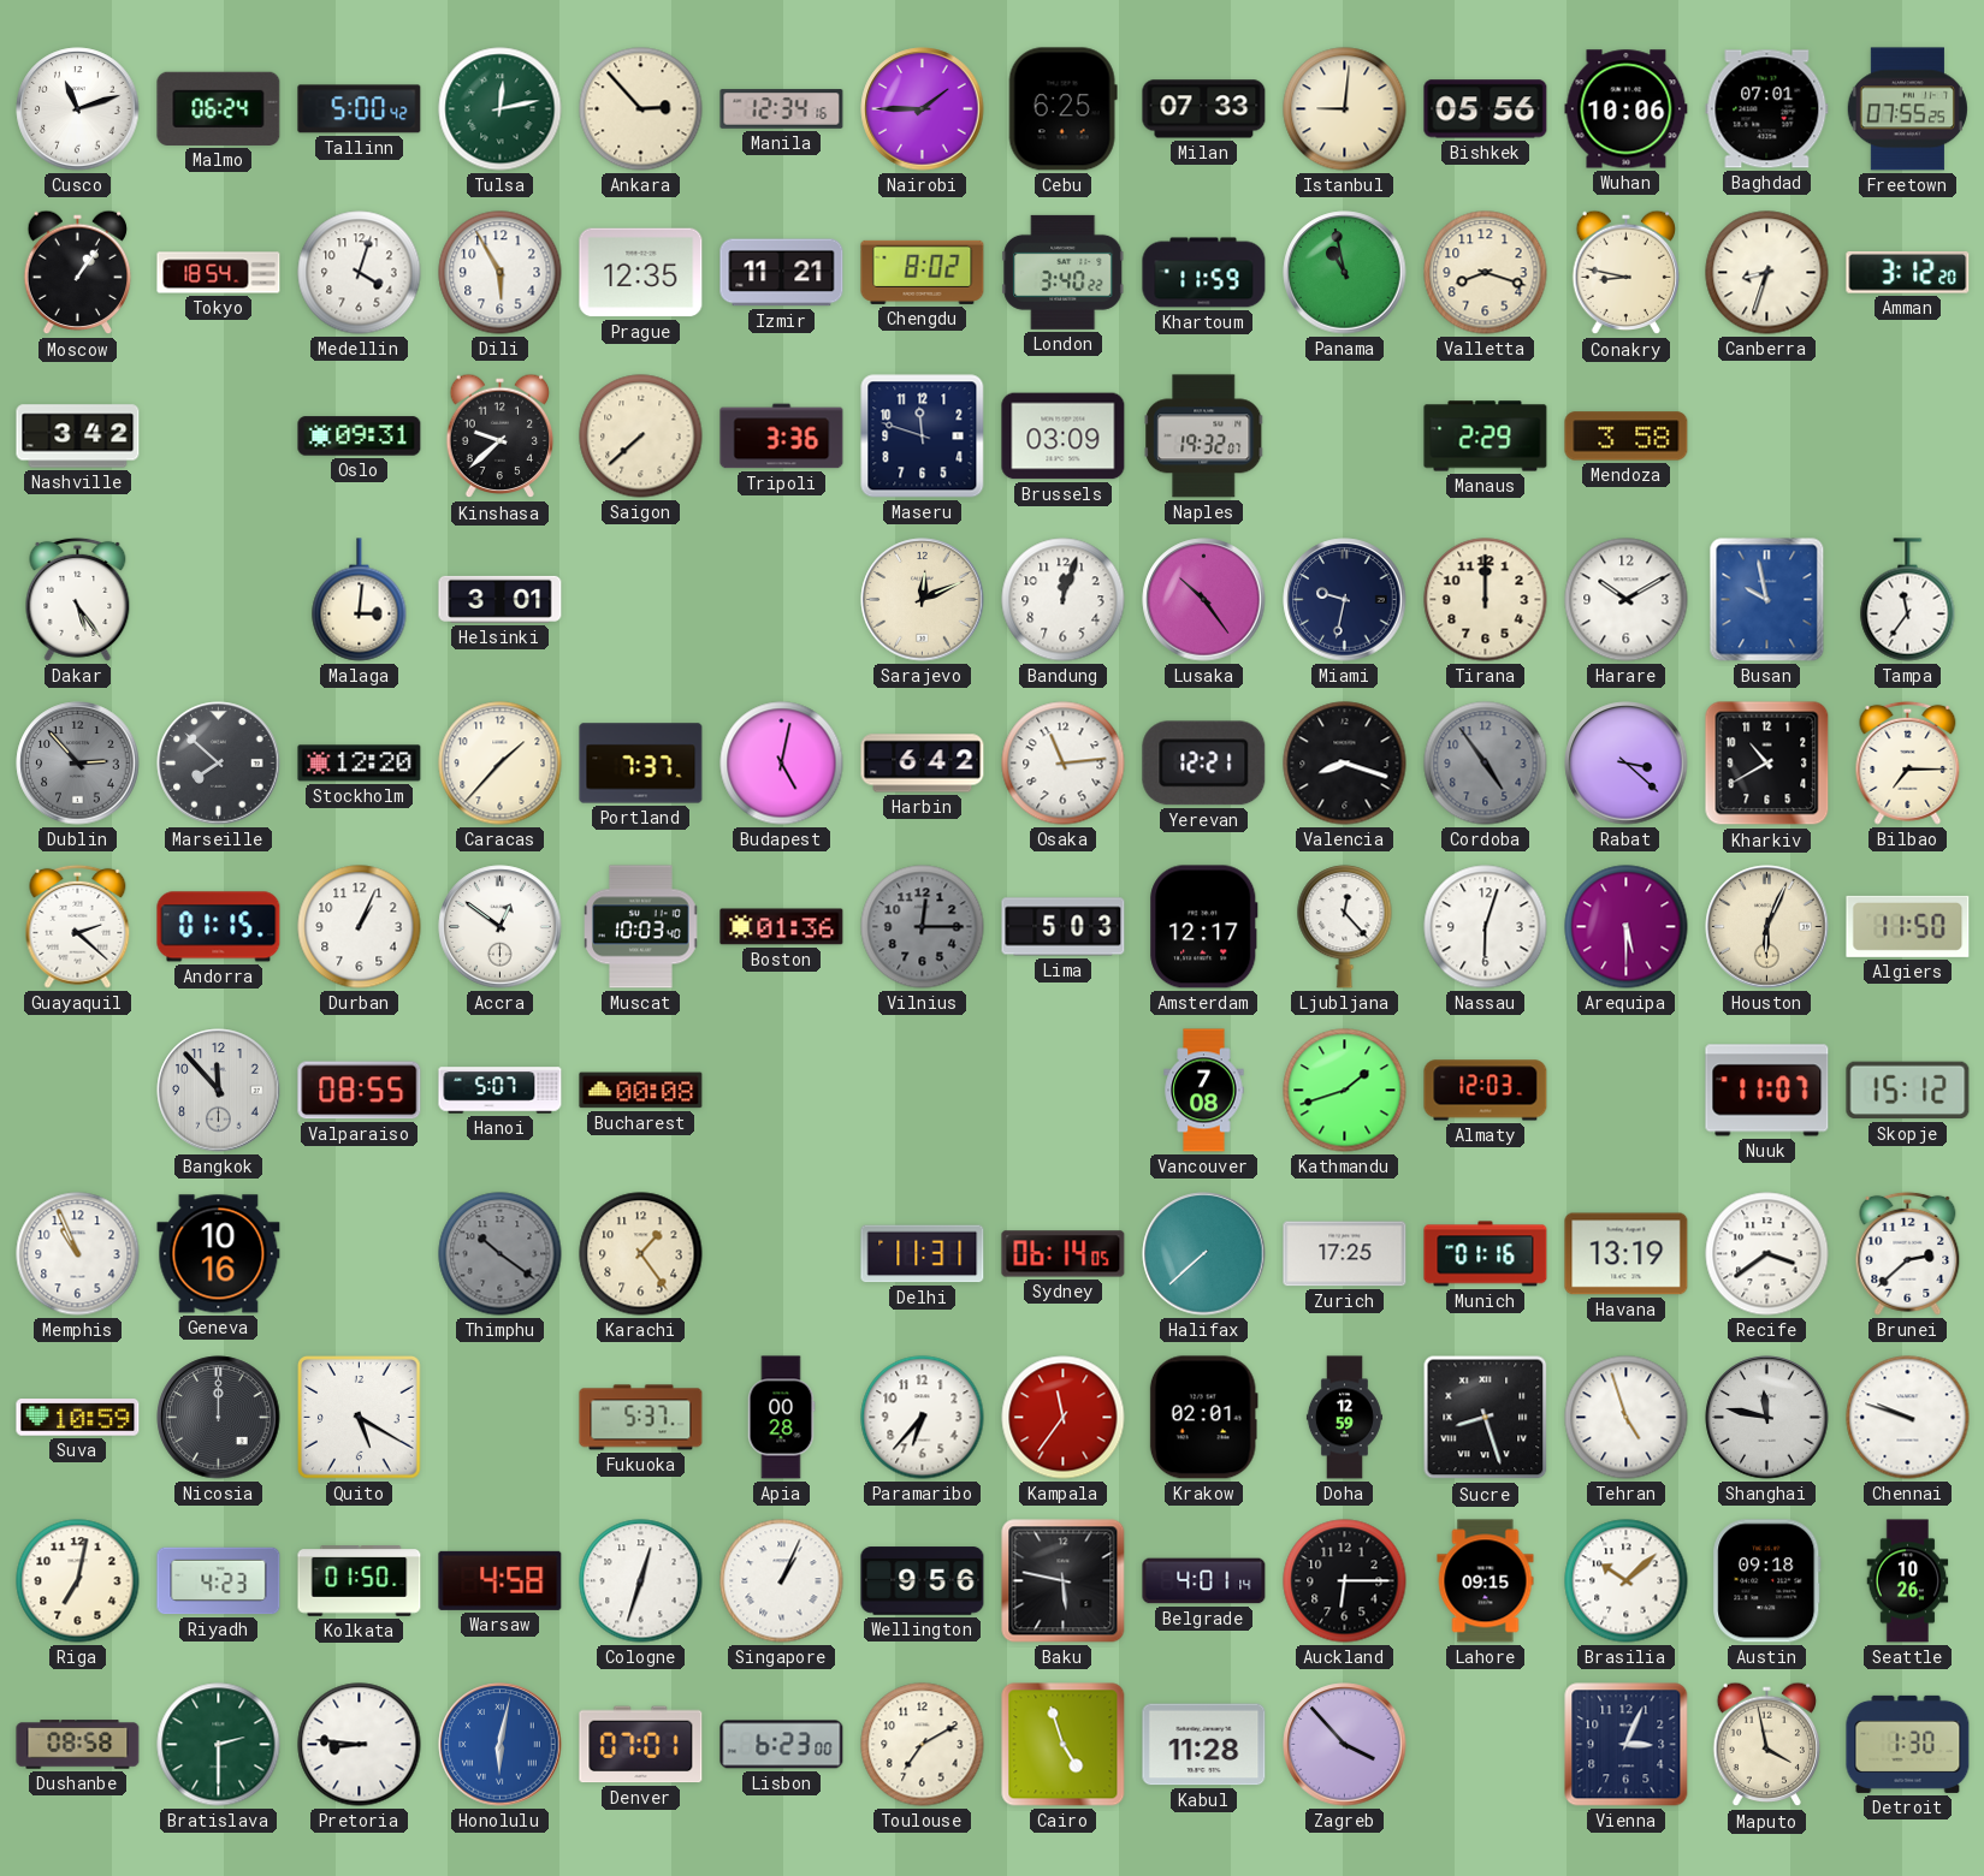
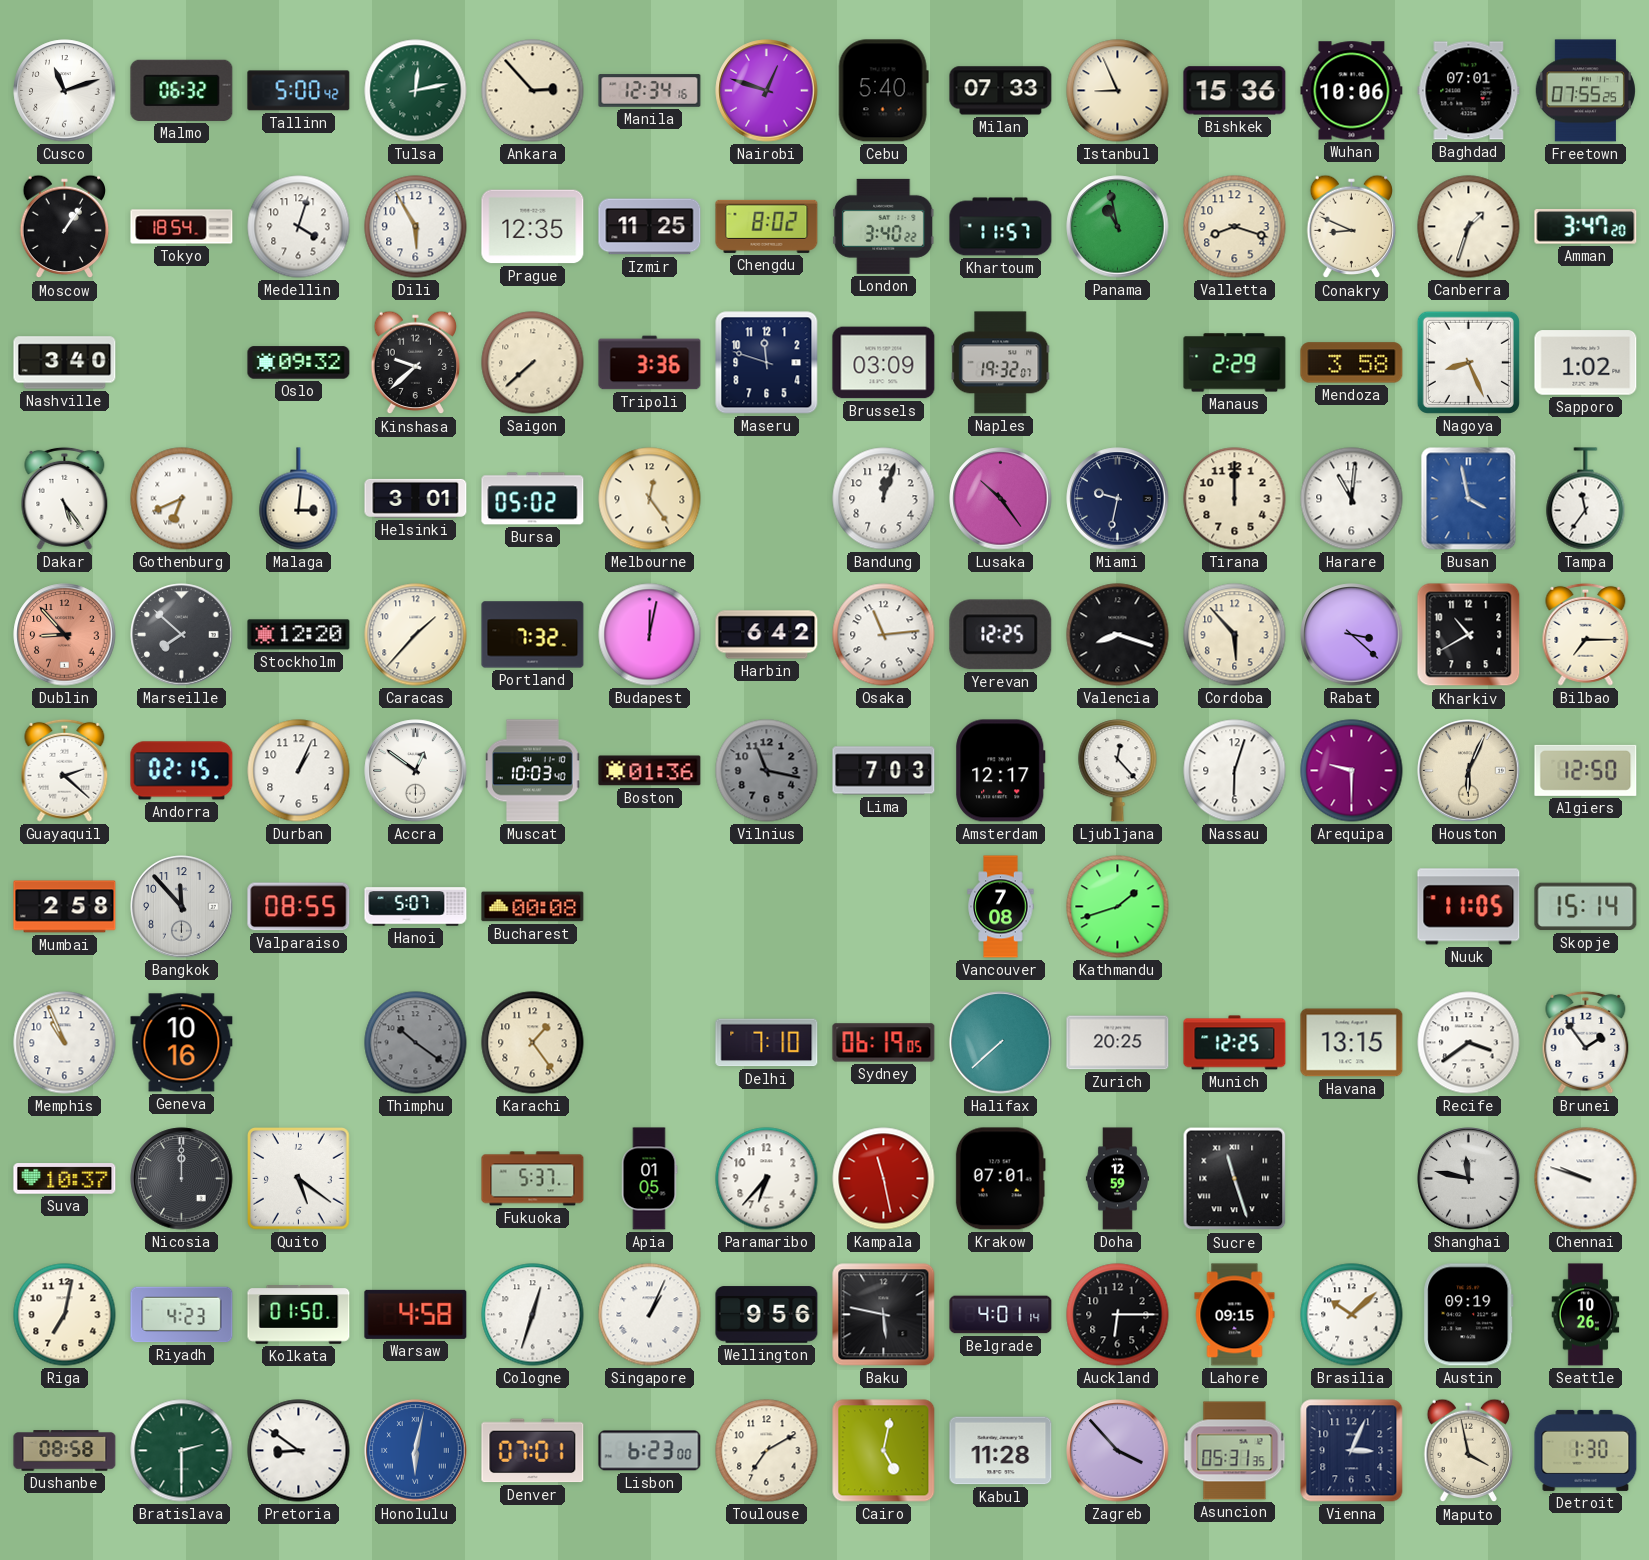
Malmo: 06:24 -> 06:32 (182, 90)
Nairobi: 1:45 -> 12:48 (767, 91)
Cebu: 6:25 -> 5:40 (883, 91)
Istanbul: 9:01 -> 8:56 (1118, 91)
Bishkek: 05:56 -> 15:36 (1235, 91)
Izmir: 11:21 -> 11:25 (650, 227)
Khartoum: 11:59 -> 11:57 (1001, 227)
Conakry: 8:47 -> 8:49 (1352, 227)
Canberra: 8:33 -> 1:33 (1469, 227)
Amman: 3:12 -> 3:47 (1586, 227)
Nashville: 3:42 -> 3:40 (65, 363)
Oslo: 09:31 -> 09:32 (299, 363)
Nagoya: none -> 8:26 (1468, 362)
Sapporo: none -> 1:02 (1586, 363)
Gothenburg: none -> 6:41 (182, 499)
Bursa: none -> 05:02 (533, 499)
Melbourne: none -> 12:24 (650, 499)
Sarajevo: 12:11 -> none (923, 600)
Harare: 10:10 -> 11:01 (1352, 499)
Busan: 9:58 -> 3:58 (1469, 499)
Dublin: 2:53 -> 8:53 (65, 635)
Dublin dial: grey -> salmon (65, 635)
Portland: 7:37 -> 7:32 (533, 635)
Budapest: 5:02 -> 12:02 (650, 635)
Yerevan: 12:21 -> 12:25 (1001, 635)
Cordoba: 4:54 -> 5:53 (1235, 635)
Cordoba dial: grey -> cream (1235, 635)
Andorra: 01:15 -> 02:15 (182, 771)
Vilnius: 12:15 -> 11:17 (767, 771)
Lima: 5:03 -> 7:03 (884, 771)
Arequipa: 5:30 -> 9:30 (1352, 771)
Algiers: 11:50 -> 12:50 (1586, 770)
Mumbai: none -> 2:58 (65, 907)
Almaty: 12:03 -> none (1486, 1091)
Nuuk: 11:07 -> 11:05 (1469, 907)
Skopje: 15:12 -> 15:14 (1586, 907)
Delhi: 11:31 -> 7:10 (767, 1043)
Sydney: 06:14 -> 06:19 (884, 1043)
Zurich: 17:25 -> 20:25 (1118, 1043)
Munich: 01:16 -> 12:25 (1235, 1043)
Havana: 13:19 -> 13:15 (1352, 1043)
Brunei: 2:38 -> 1:54 (1586, 1042)
Suva: 10:59 -> 10:37 (65, 1179)
Quito: 5:20 -> 5:21 (299, 1179)
Apia: 00:28 -> 01:05 (649, 1179)
Kampala: 11:36 -> 11:28 (884, 1179)
Krakow: 02:01 -> 07:01 (1000, 1179)
Sucre: 8:27 -> 11:27 (1235, 1179)
Tehran: 4:57 -> none (1627, 1418)
Austin: 09:18 -> 09:19 (1469, 1315)
Pretoria: 8:46 -> 8:51 (299, 1451)
Cairo: 4:57 -> 5:02 (884, 1451)
Asuncion: none -> 05:31 (1235, 1451)
